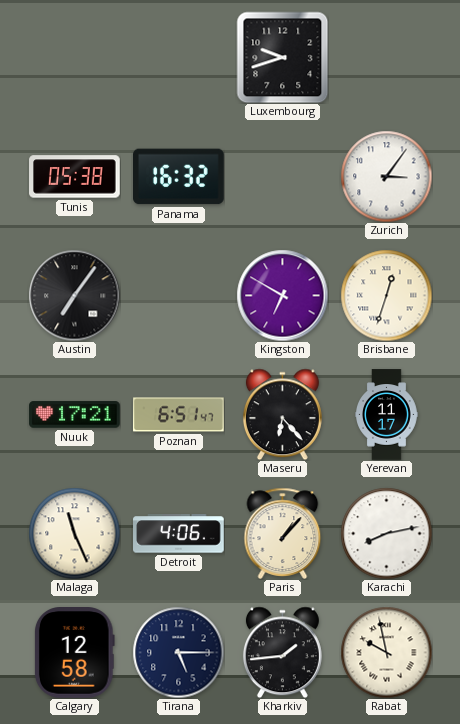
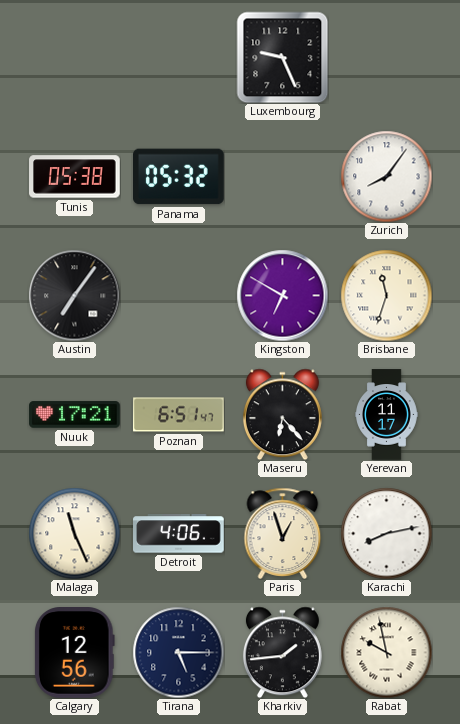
Luxembourg: 9:42 -> 9:26 (282, 57)
Panama: 16:32 -> 05:32 (179, 177)
Zurich: 3:06 -> 8:06 (386, 176)
Brisbane: 12:33 -> 11:33 (386, 295)
Paris: 1:07 -> 12:57 (283, 533)
Calgary: 12:58 -> 12:56 (74, 653)
